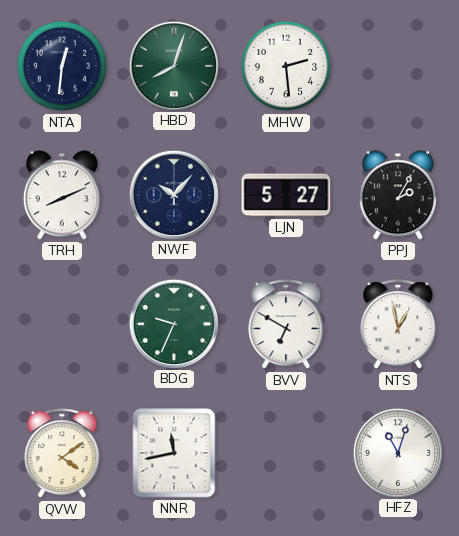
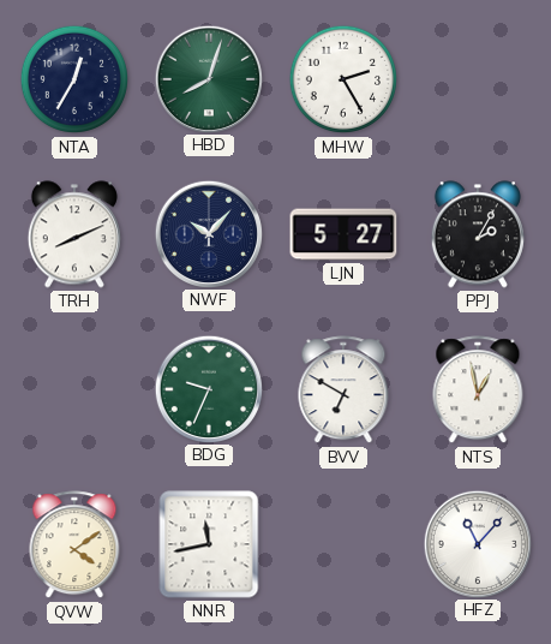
NTA: 12:31 -> 12:35 (74, 79)
MHW: 2:29 -> 2:25 (343, 79)
HFZ: 11:03 -> 11:07 (477, 543)
